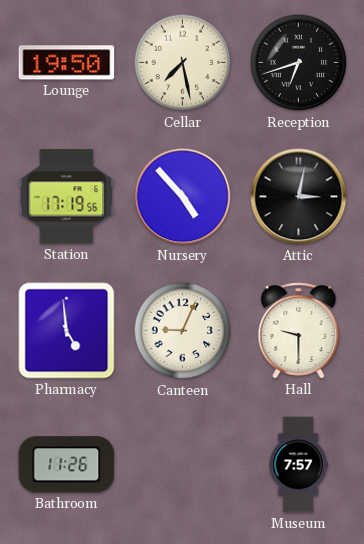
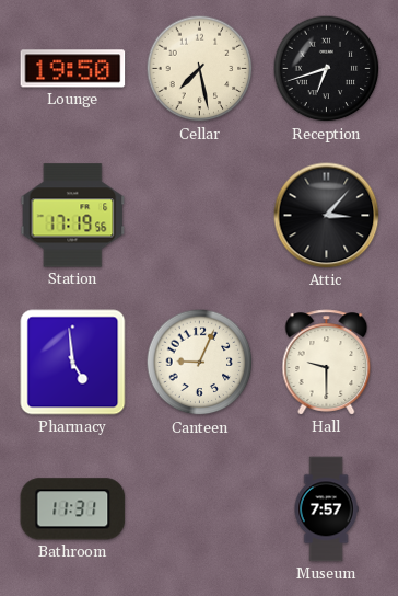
Nursery: 4:53 -> none (183, 197)
Attic: 3:02 -> 3:07 (327, 216)
Bathroom: 11:26 -> 11:31 (73, 509)
